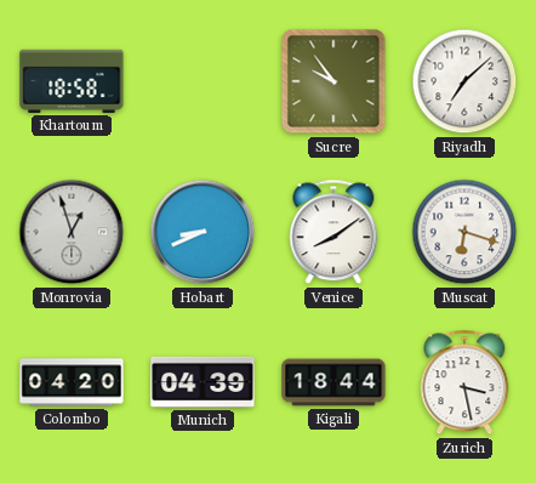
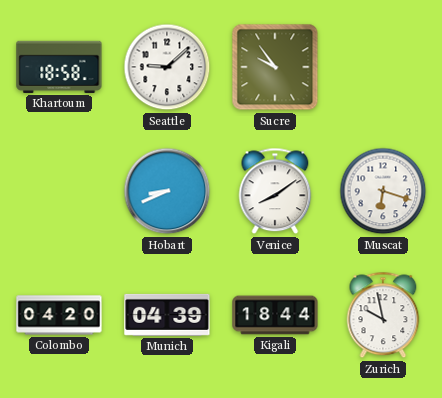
Seattle: none -> 9:08 (167, 67)
Riyadh: 7:08 -> none (464, 81)
Monrovia: 12:57 -> none (72, 232)
Zurich: 3:28 -> 9:58 (383, 315)
